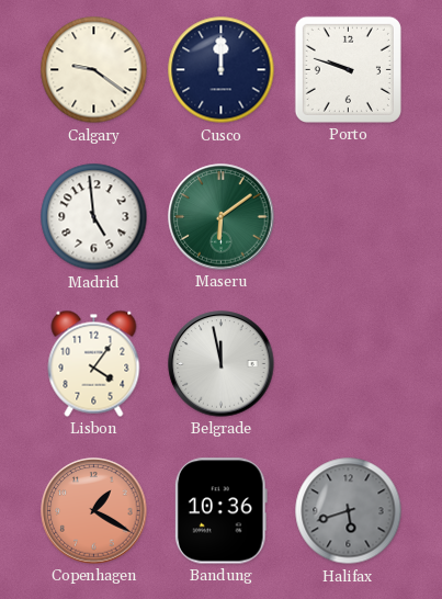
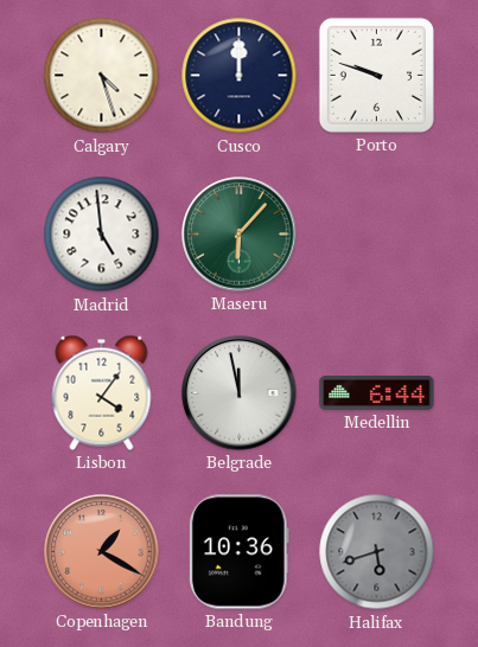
Calgary: 9:21 -> 4:27 (102, 76)
Maseru: 6:09 -> 6:07 (240, 235)
Medellin: none -> 6:44 (377, 393)
